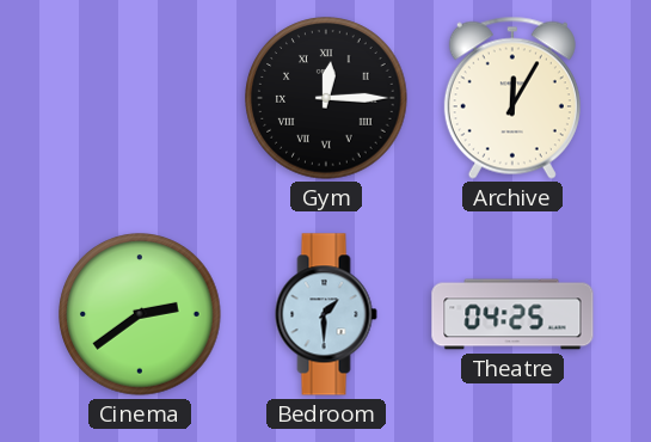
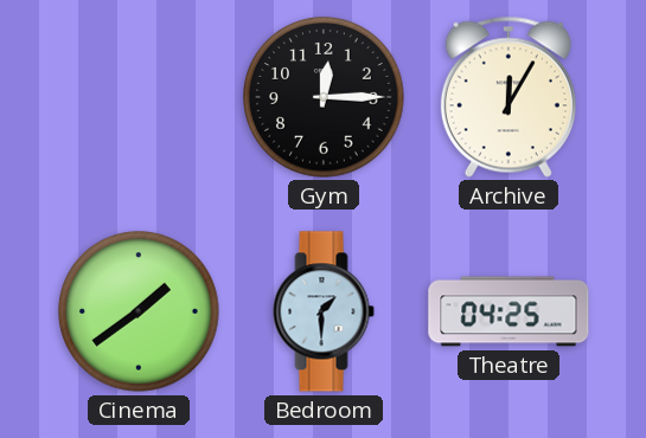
Gym numerals: Roman -> Arabic (324, 97)
Cinema: 2:39 -> 1:39 (139, 311)
